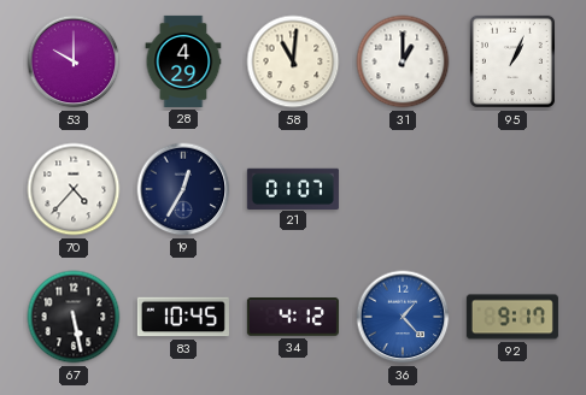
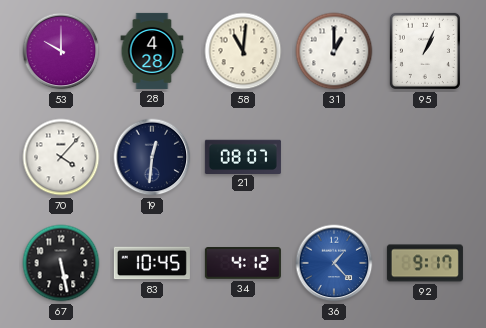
28: 4:29 -> 4:28 (152, 51)
70: 4:37 -> 4:07 (61, 157)
19: 12:35 -> 12:31 (152, 157)
21: 01:07 -> 08:07 (243, 156)
